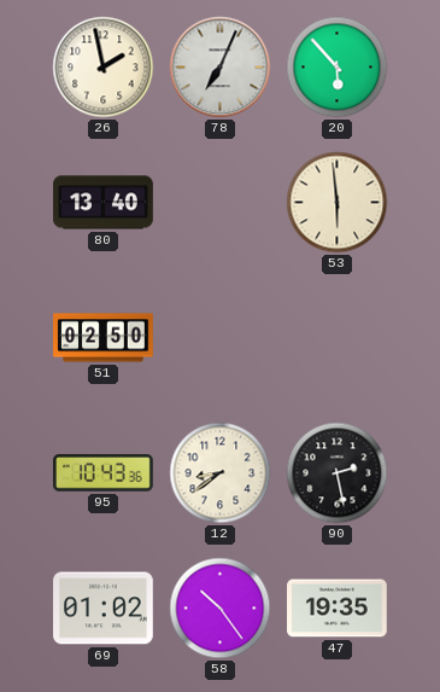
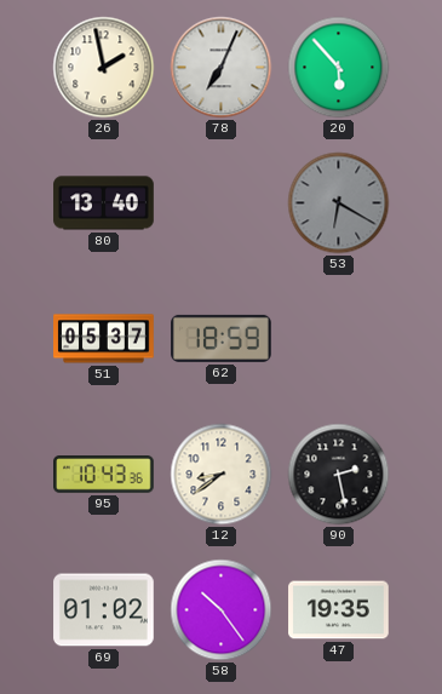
53: 5:59 -> 6:20 (339, 203)
53 dial: cream -> grey (339, 203)
51: 02:50 -> 05:37 (104, 339)
62: none -> 18:59 (222, 338)
